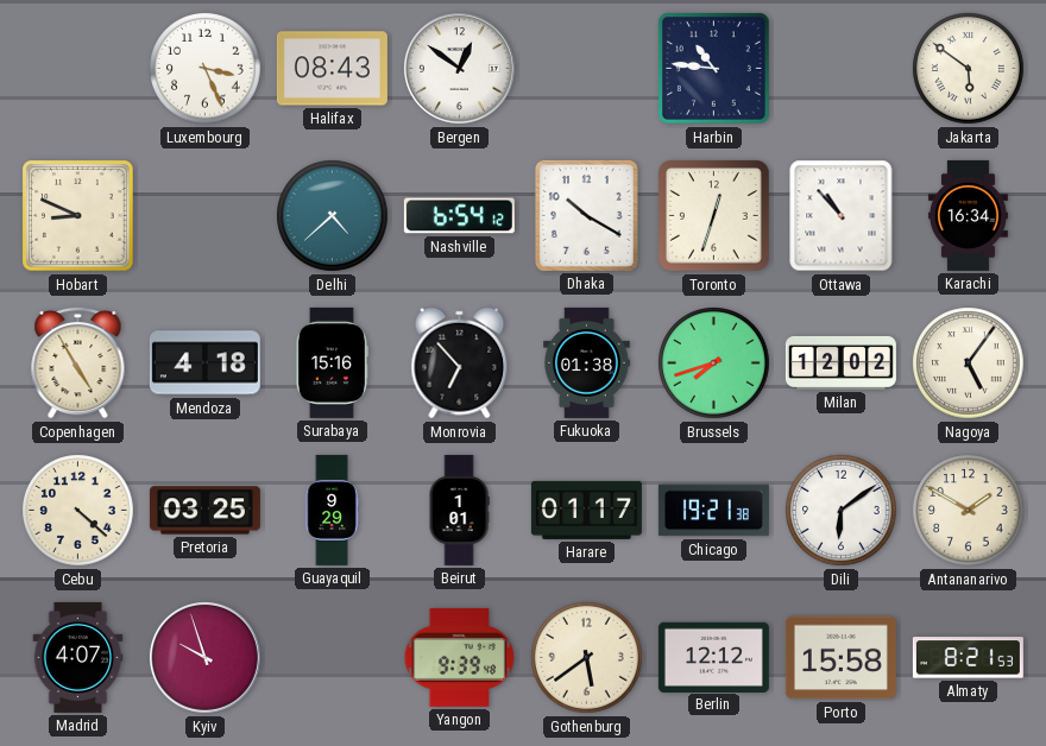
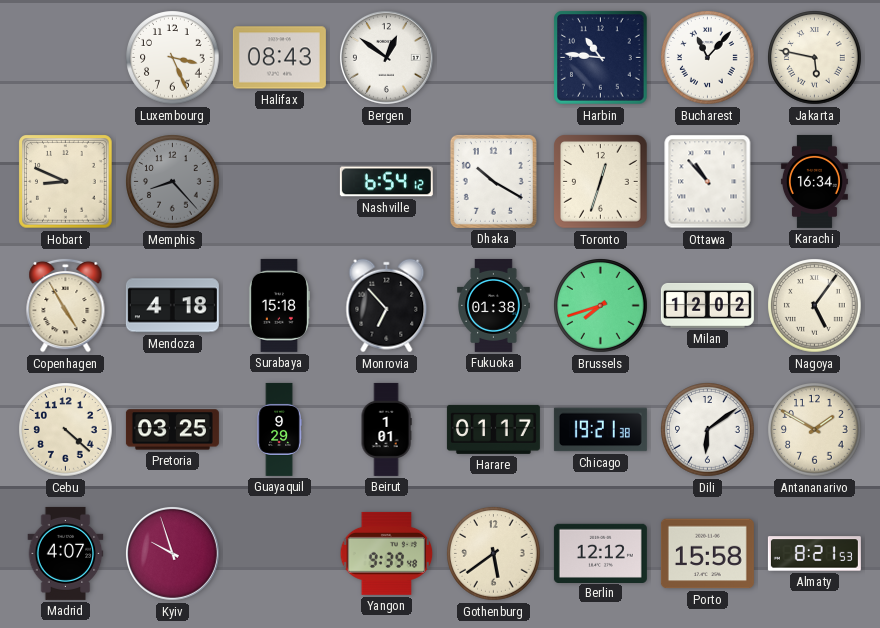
Bucharest: none -> 11:07 (708, 58)
Jakarta: 5:51 -> 5:47 (815, 58)
Memphis: none -> 8:23 (173, 182)
Delhi: 4:38 -> none (333, 216)
Surabaya: 15:16 -> 15:18 (279, 305)
